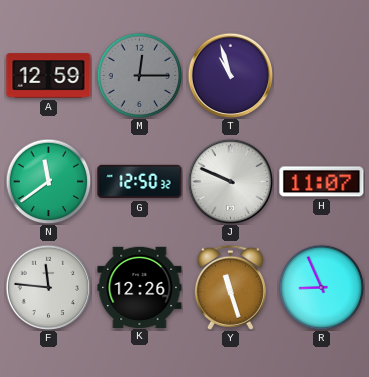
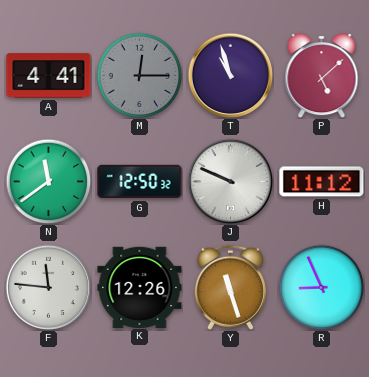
A: 12:59 -> 4:41 (49, 76)
P: none -> 5:08 (322, 76)
H: 11:07 -> 11:12 (322, 182)
